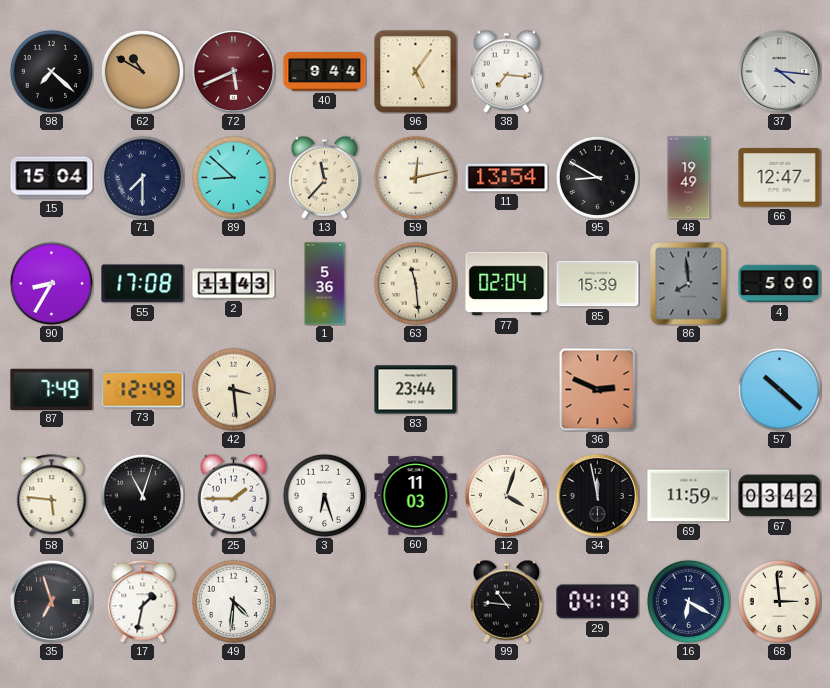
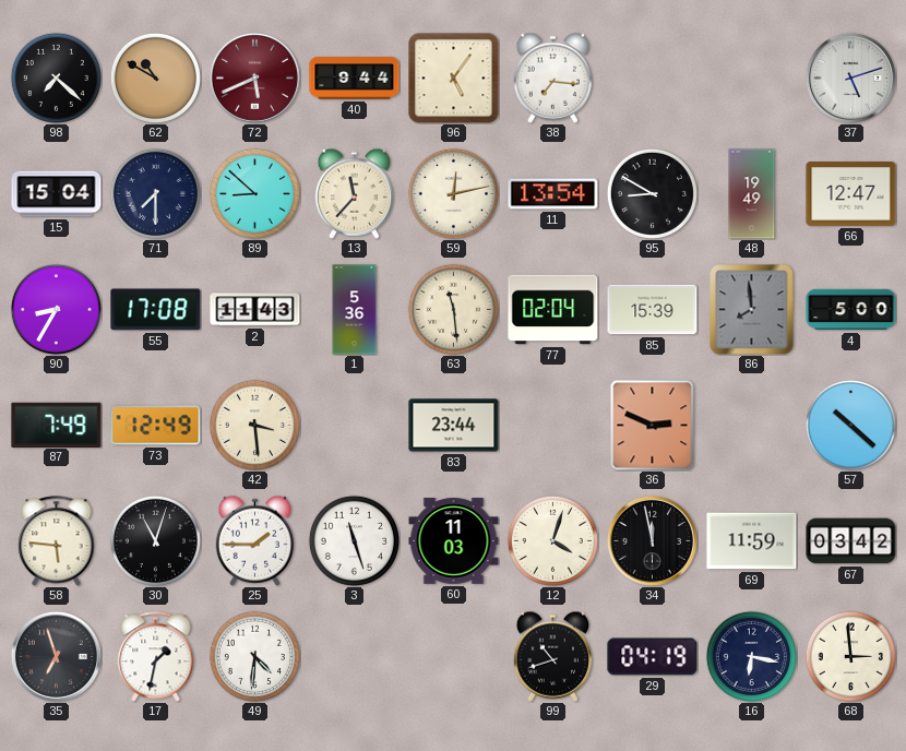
37: 4:16 -> 5:12 (850, 78)
3: 6:27 -> 11:27 (354, 540)
99: 10:46 -> 10:42 (553, 656)
16: 6:20 -> 6:17 (751, 656)
